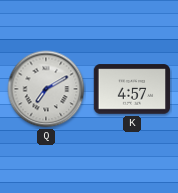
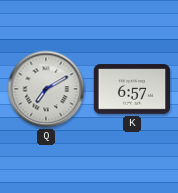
K: 4:57 -> 6:57 (132, 89)
